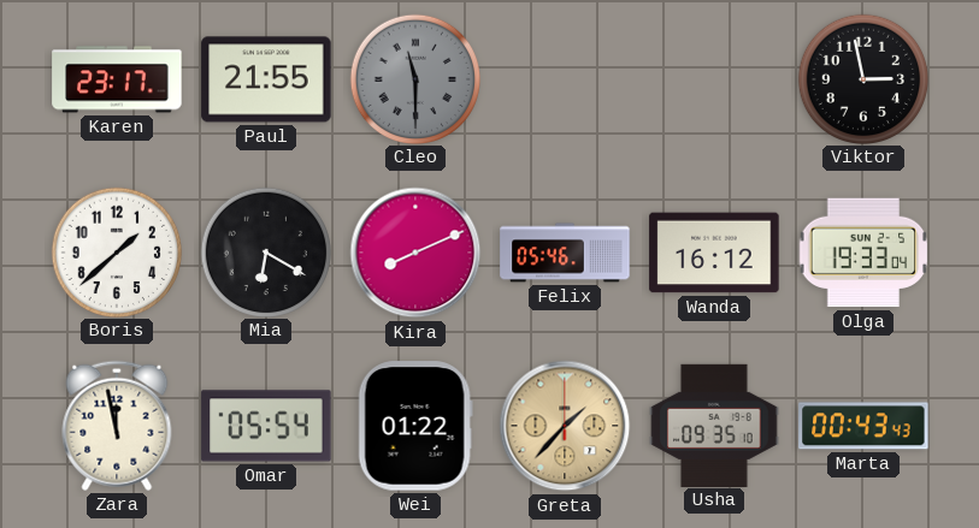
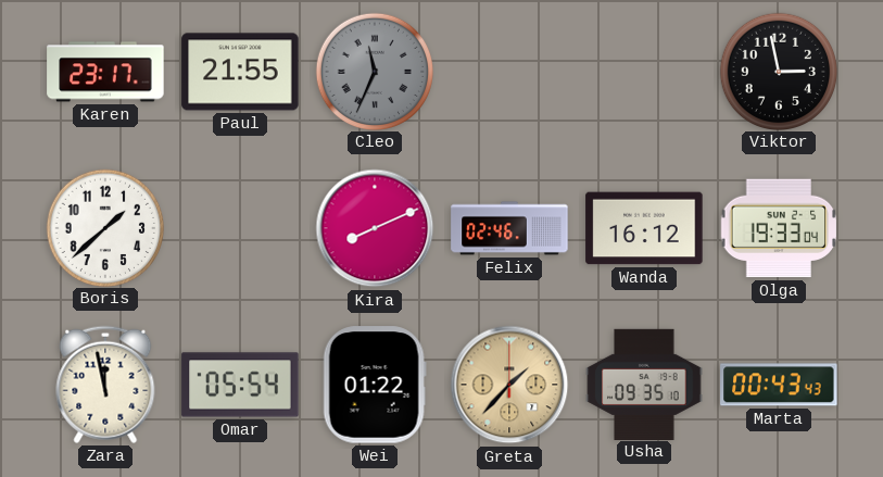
Cleo: 11:30 -> 11:34 (374, 71)
Mia: 6:20 -> none (265, 251)
Felix: 05:46 -> 02:46 (509, 228)
